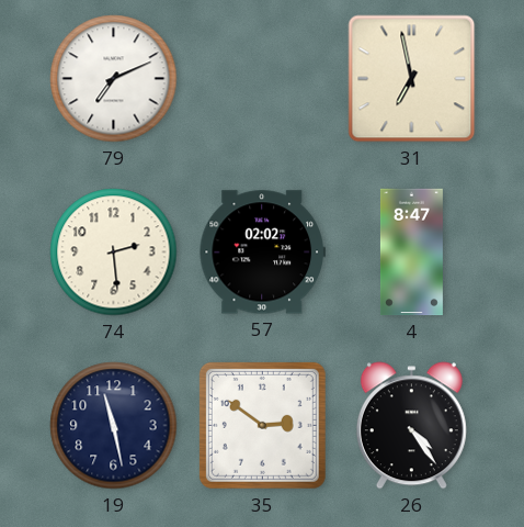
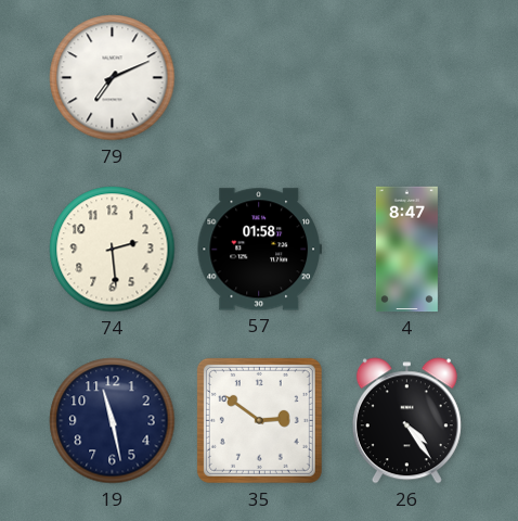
31: 6:58 -> none (412, 79)
57: 02:02 -> 01:58 (259, 250)
